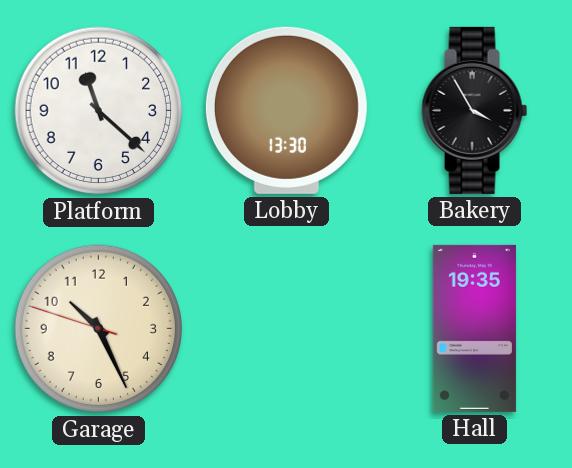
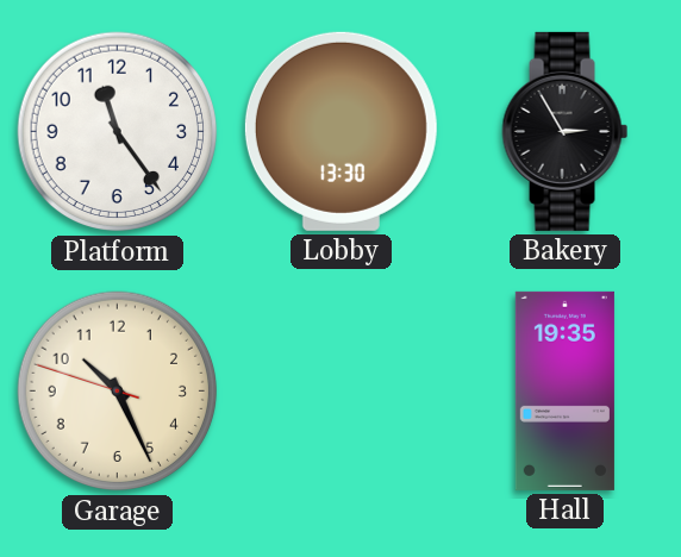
Platform: 11:22 -> 11:24 (118, 132)
Bakery: 3:55 -> 2:55 (566, 131)
